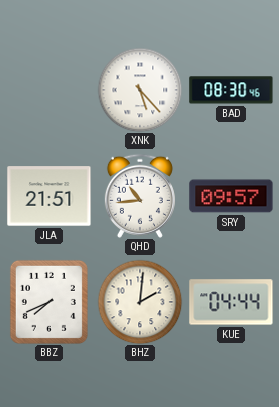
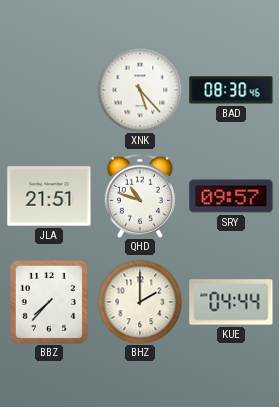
QHD: 10:44 -> 10:48 (140, 196)
BBZ: 7:41 -> 7:37 (49, 302)
BHZ: 2:01 -> 2:00 (140, 302)
